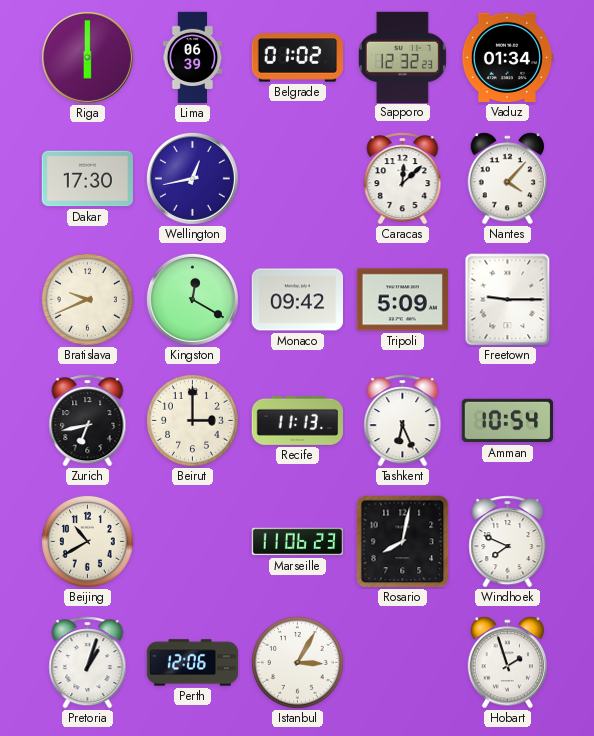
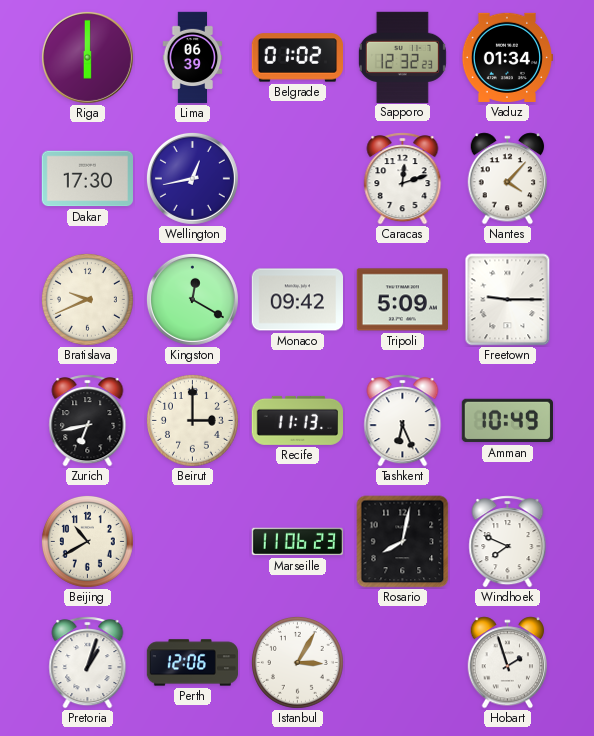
Caracas: 12:08 -> 12:12 (403, 179)
Amman: 10:54 -> 10:49 (507, 421)
